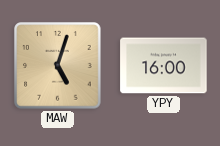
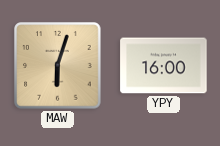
MAW: 5:03 -> 6:03 (58, 66)
